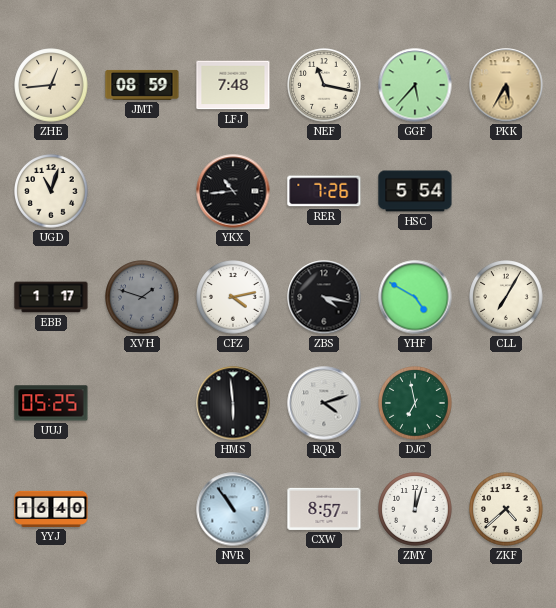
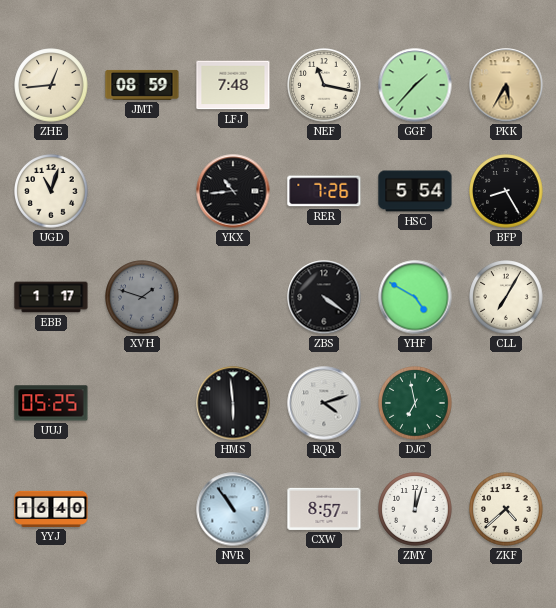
GGF: 5:37 -> 1:37 (415, 85)
BFP: none -> 8:25 (506, 191)
CFZ: 4:13 -> none (233, 297)
ZBS: 4:17 -> 4:21 (324, 297)
